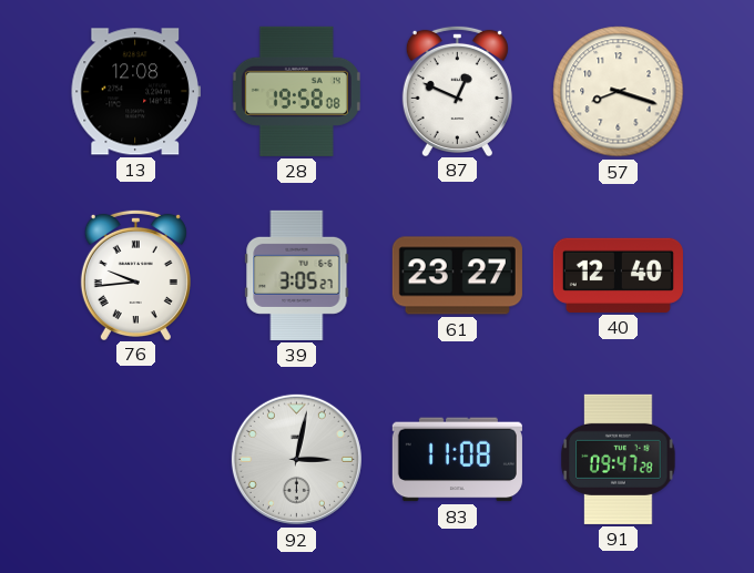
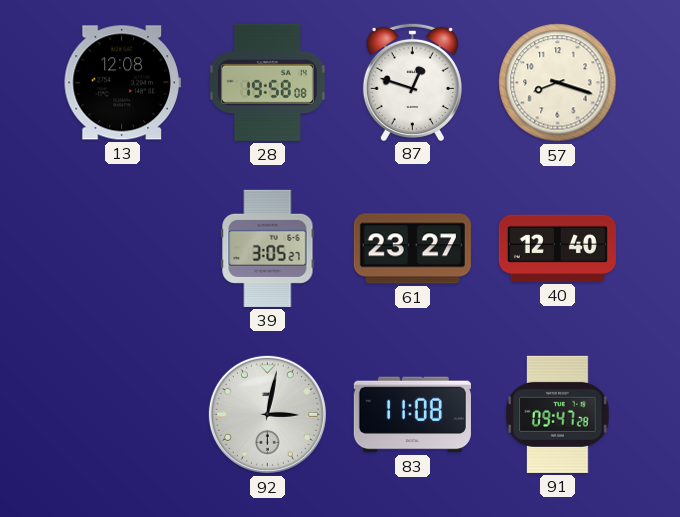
87: 12:49 -> 12:48 (412, 81)
76: 9:44 -> none (135, 274)
